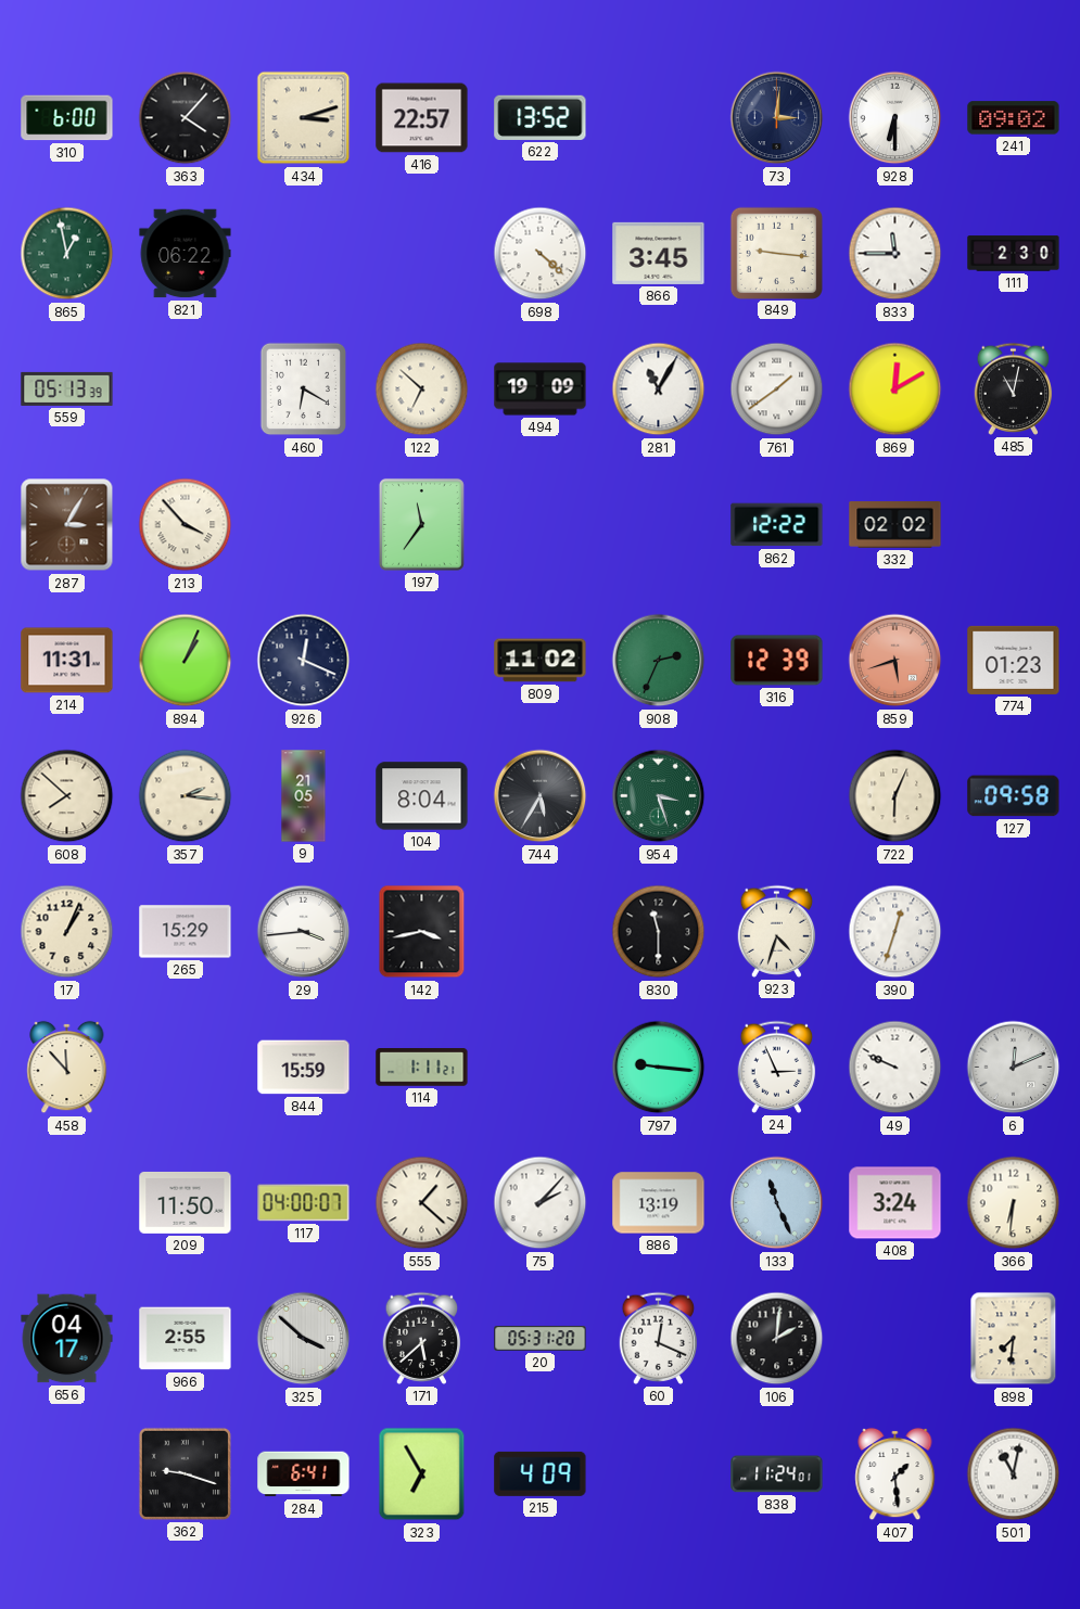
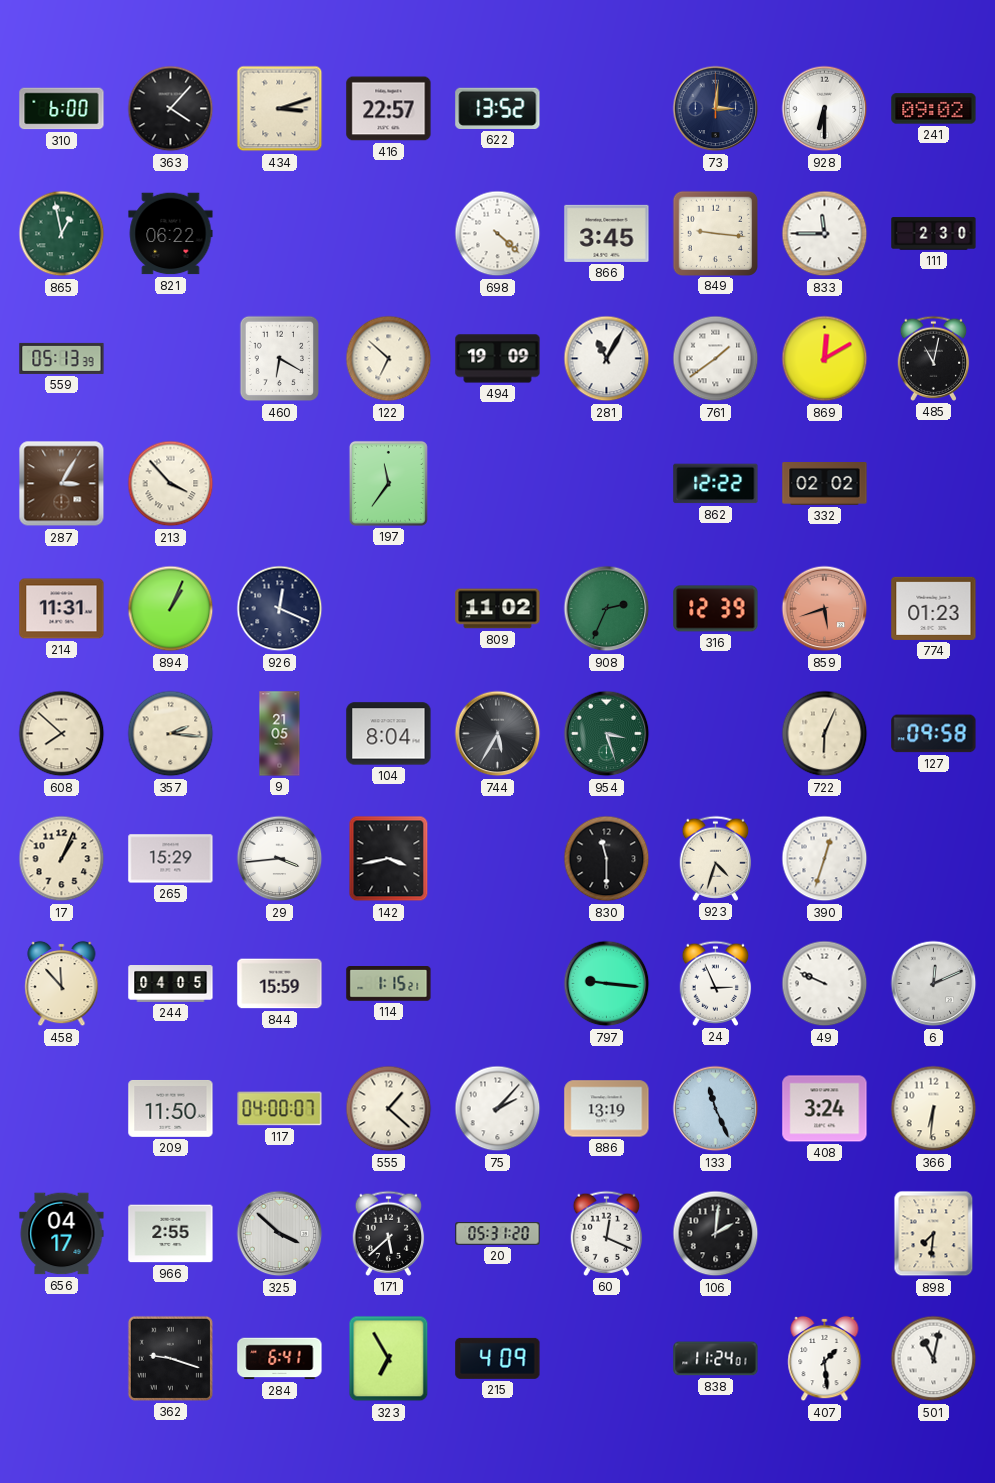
244: none -> 04:05 (171, 984)
114: 1:11 -> 1:15 (389, 984)
